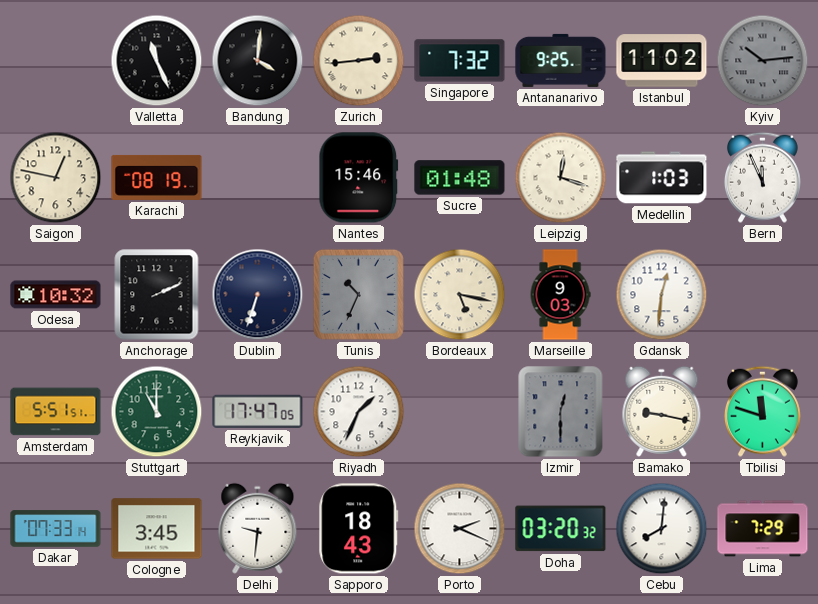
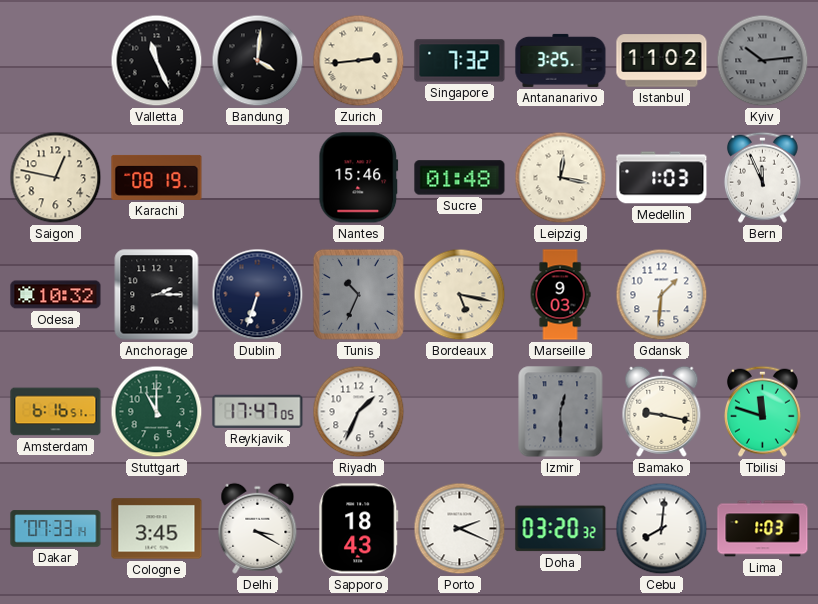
Antananarivo: 9:25 -> 3:25 (561, 60)
Leipzig: 12:18 -> 12:17 (561, 178)
Anchorage: 2:11 -> 2:15 (157, 295)
Gdansk: 12:31 -> 1:31 (662, 295)
Amsterdam: 5:51 -> 6:16 (56, 412)
Delhi: 9:31 -> 3:20 (258, 528)
Lima: 7:29 -> 1:03 (763, 529)
